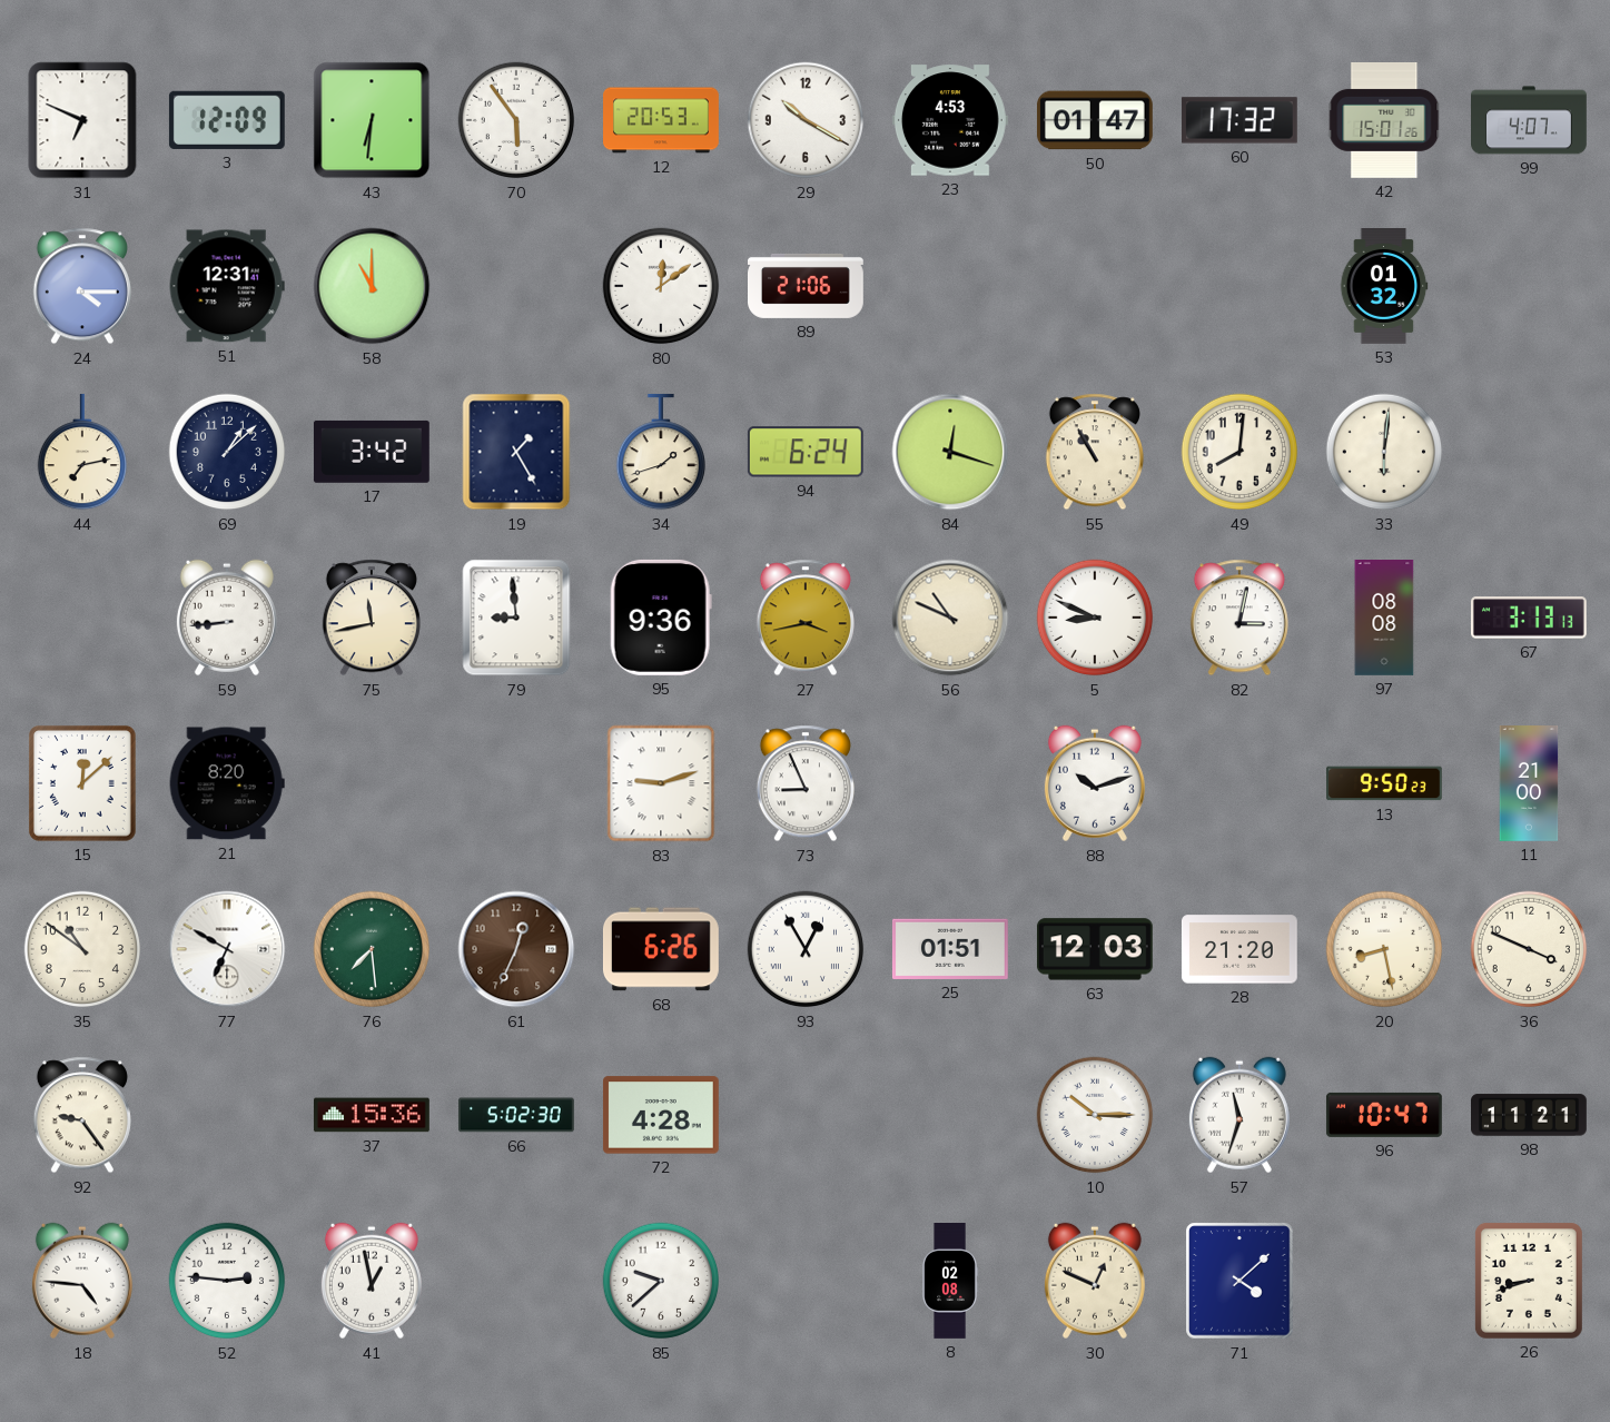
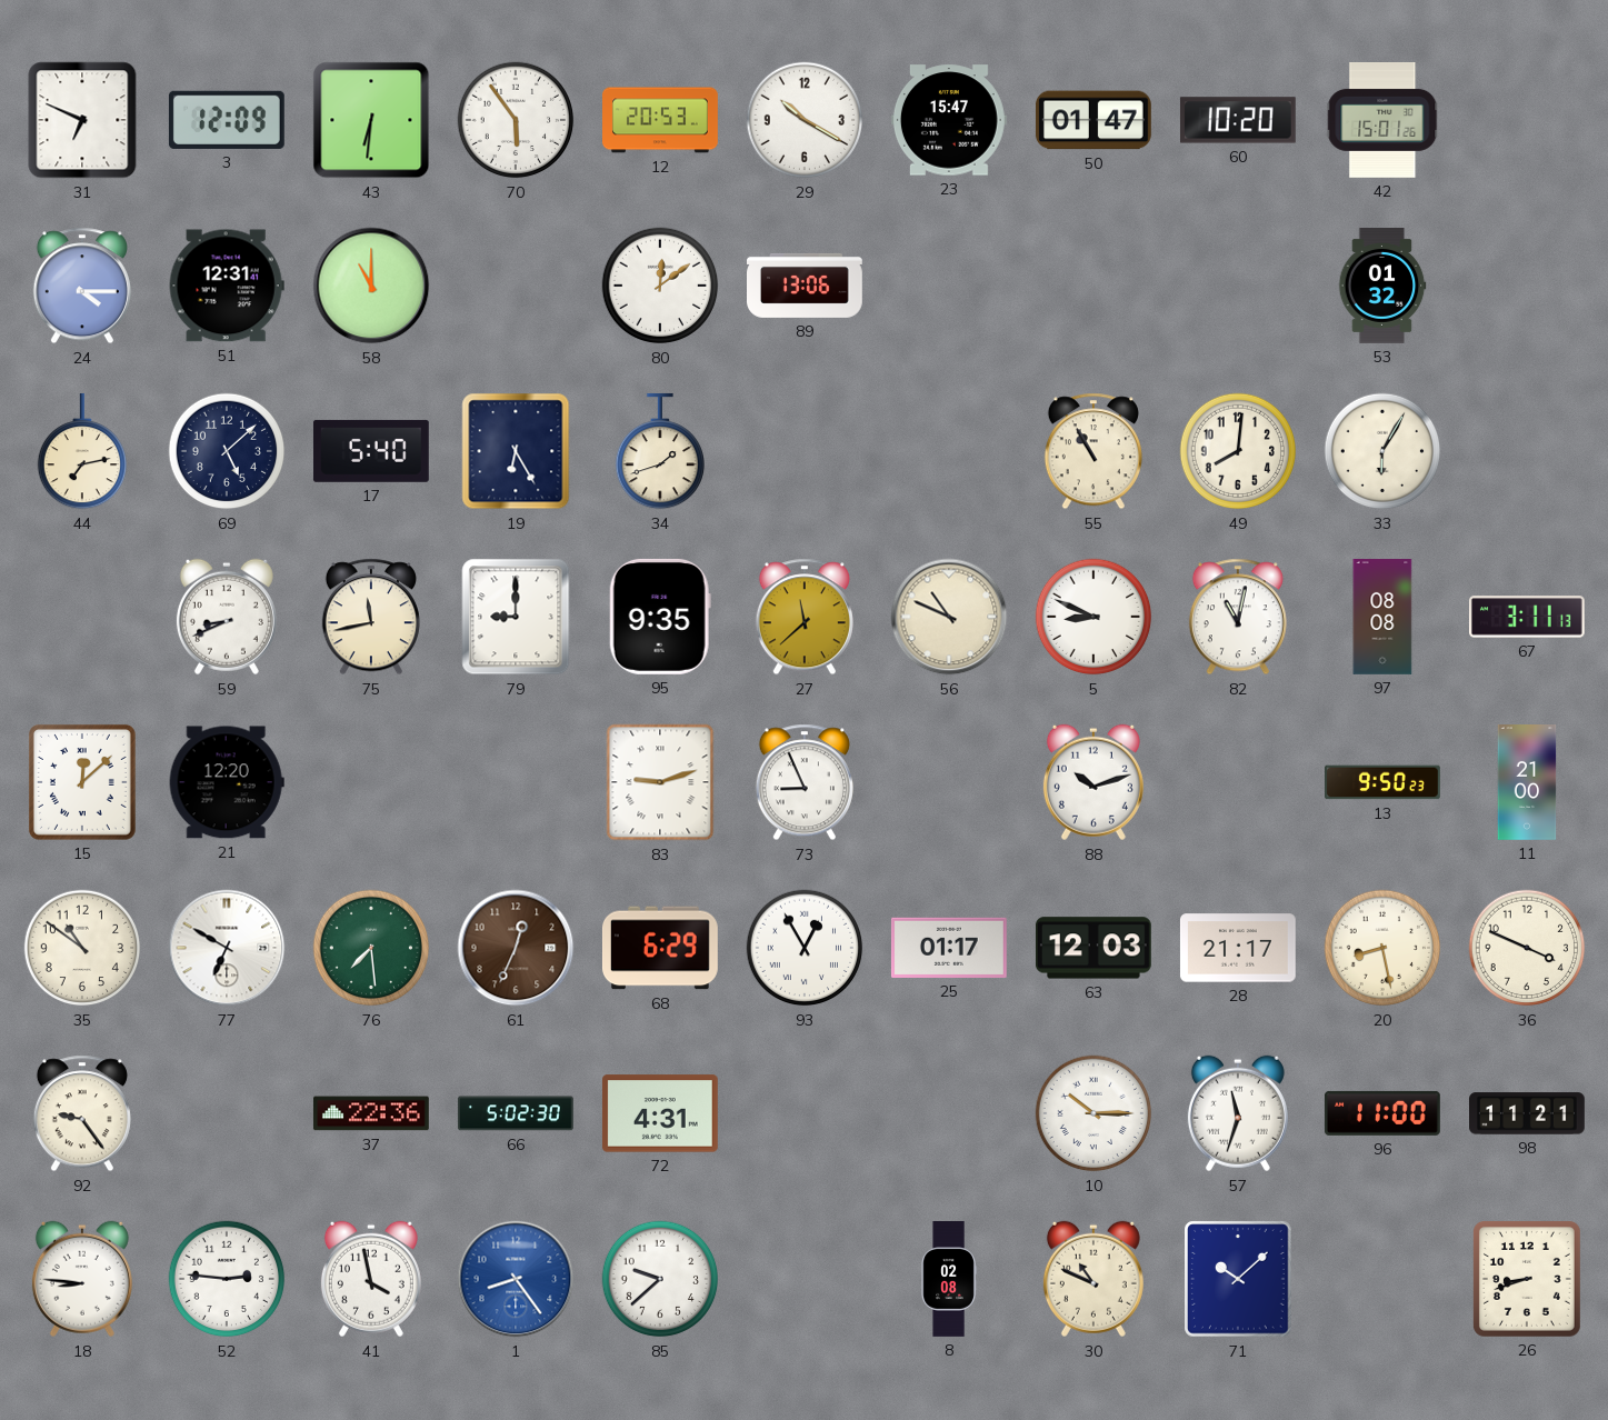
23: 4:53 -> 15:47 (949, 120)
60: 17:32 -> 10:20 (1238, 120)
99: 4:07 -> none (1530, 120)
89: 21:06 -> 13:06 (806, 286)
69: 1:08 -> 5:08 (227, 451)
17: 3:42 -> 5:40 (371, 451)
19: 1:25 -> 6:25 (516, 451)
94: 6:24 -> none (806, 452)
84: 12:18 -> none (950, 452)
33: 6:01 -> 6:05 (1382, 451)
59: 8:44 -> 8:41 (227, 617)
79: 8:59 -> 9:00 (516, 617)
95: 9:36 -> 9:35 (660, 617)
27: 3:43 -> 11:38 (805, 617)
82: 3:02 -> 11:02 (1238, 617)
67: 3:13 -> 3:11 (1527, 617)
21: 8:20 -> 12:20 (227, 782)
68: 6:26 -> 6:29 (660, 948)
25: 01:51 -> 01:17 (949, 948)
28: 21:20 -> 21:17 (1238, 948)
37: 15:36 -> 22:36 (371, 1113)
72: 4:28 -> 4:31 (660, 1113)
96: 10:47 -> 11:00 (1382, 1113)
18: 4:46 -> 8:46 (82, 1279)
41: 12:58 -> 3:58 (371, 1279)
1: none -> 8:24 (516, 1279)
30: 12:49 -> 10:49 (1093, 1279)
71: 4:08 -> 10:08 (1238, 1279)
